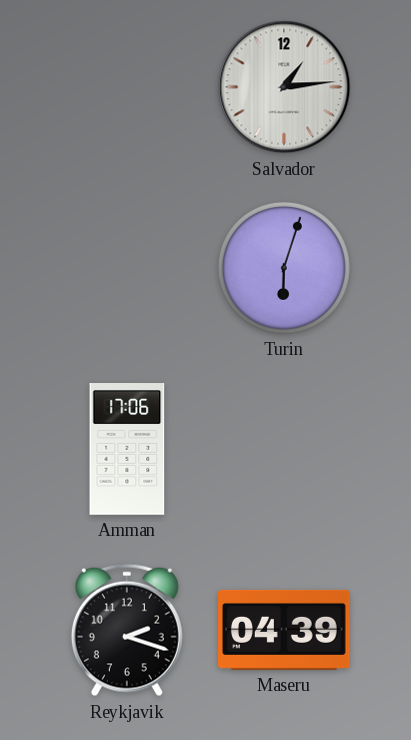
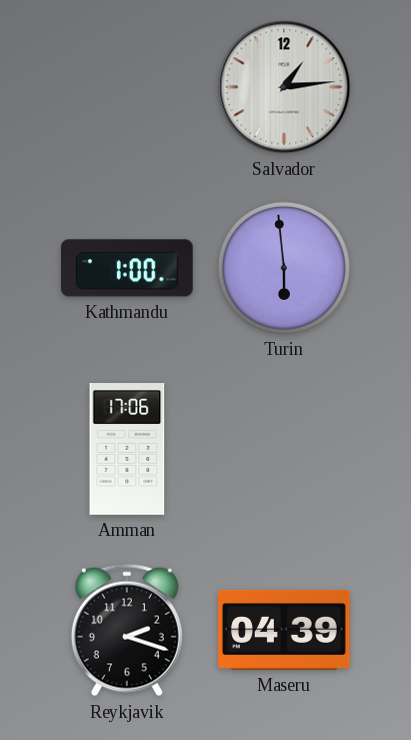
Kathmandu: none -> 1:00 (128, 268)
Turin: 6:03 -> 5:59 (284, 268)
